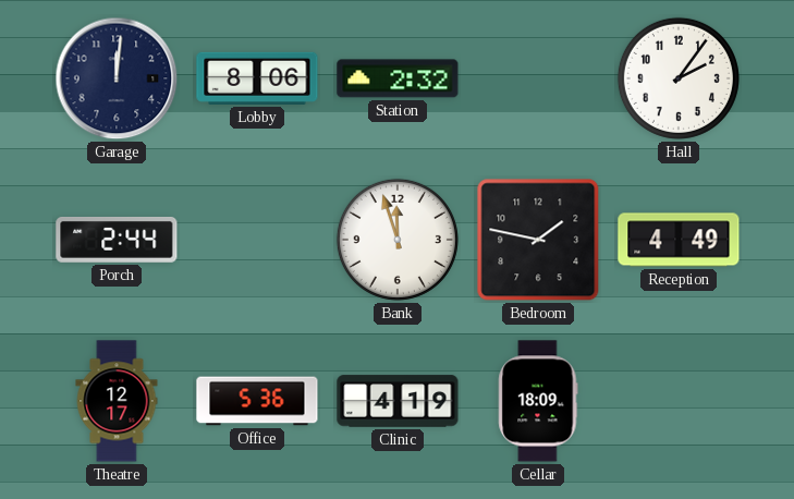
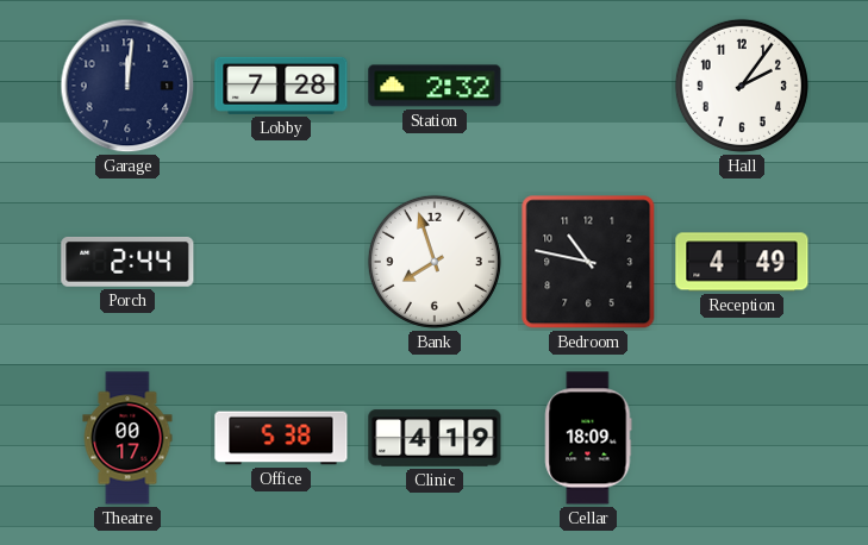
Lobby: 8:06 -> 7:28 (281, 86)
Bank: 11:57 -> 7:57 (435, 262)
Bedroom: 1:47 -> 10:47 (588, 262)
Theatre: 12:17 -> 00:17 (127, 438)
Office: 5:36 -> 5:38 (281, 438)
